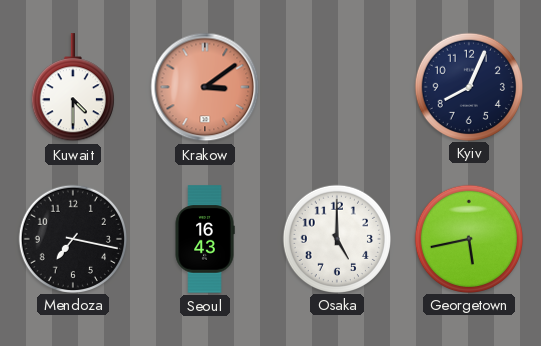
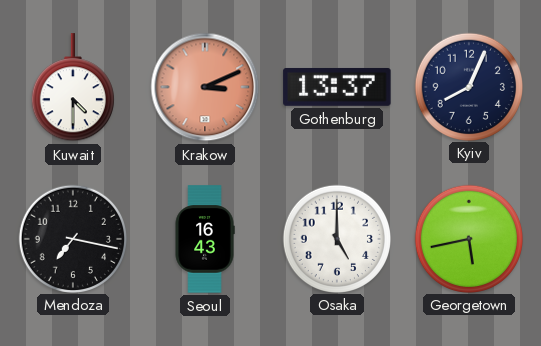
Krakow: 3:09 -> 3:11 (205, 87)
Gothenburg: none -> 13:37 (337, 87)
